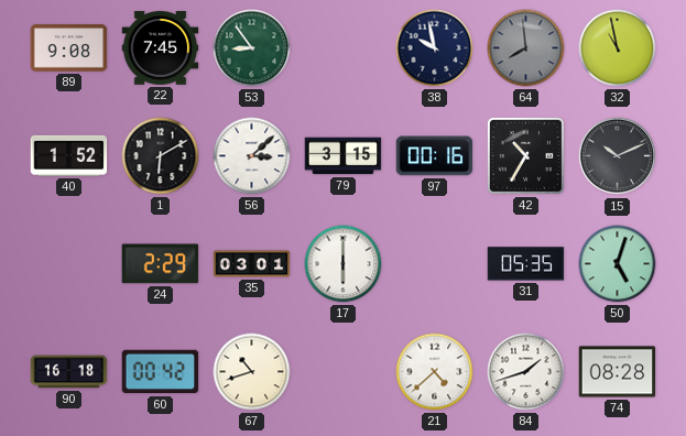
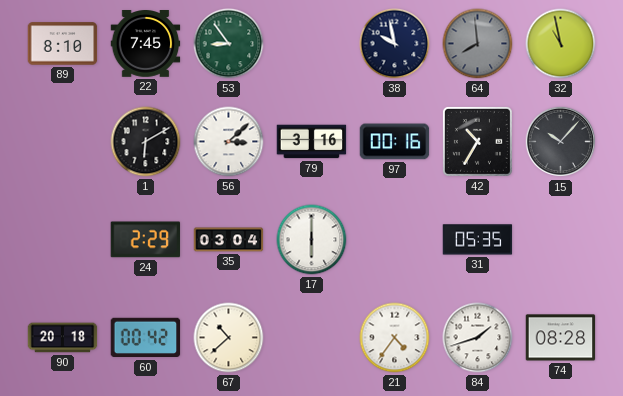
89: 9:08 -> 8:10 (63, 44)
40: 1:52 -> none (69, 155)
79: 3:15 -> 3:16 (312, 142)
15: 10:11 -> 10:07 (561, 142)
35: 03:01 -> 03:04 (229, 240)
50: 5:03 -> none (618, 264)
90: 16:18 -> 20:18 (63, 338)
67: 10:42 -> 10:38 (229, 338)
21: 4:38 -> 4:36 (395, 338)
